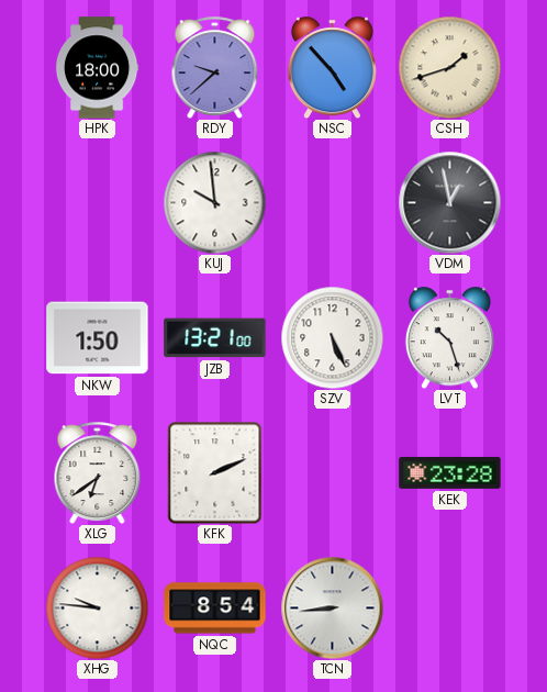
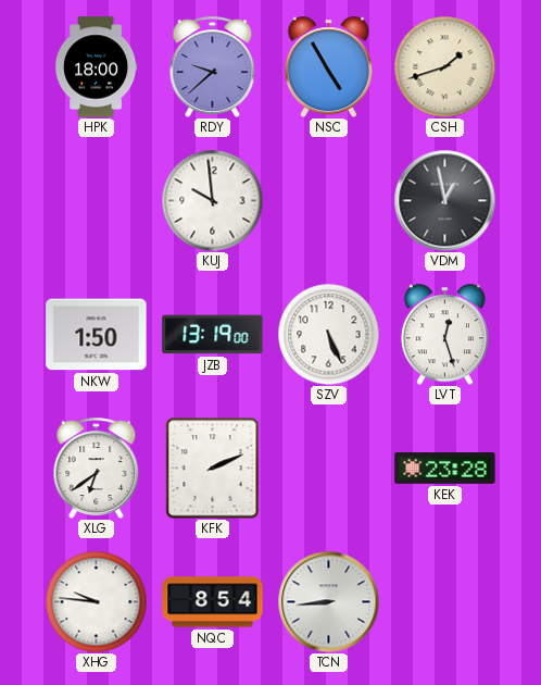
NSC: 4:53 -> 4:55 (328, 66)
JZB: 13:21 -> 13:19 (213, 335)
LVT: 10:27 -> 12:27 (444, 334)
